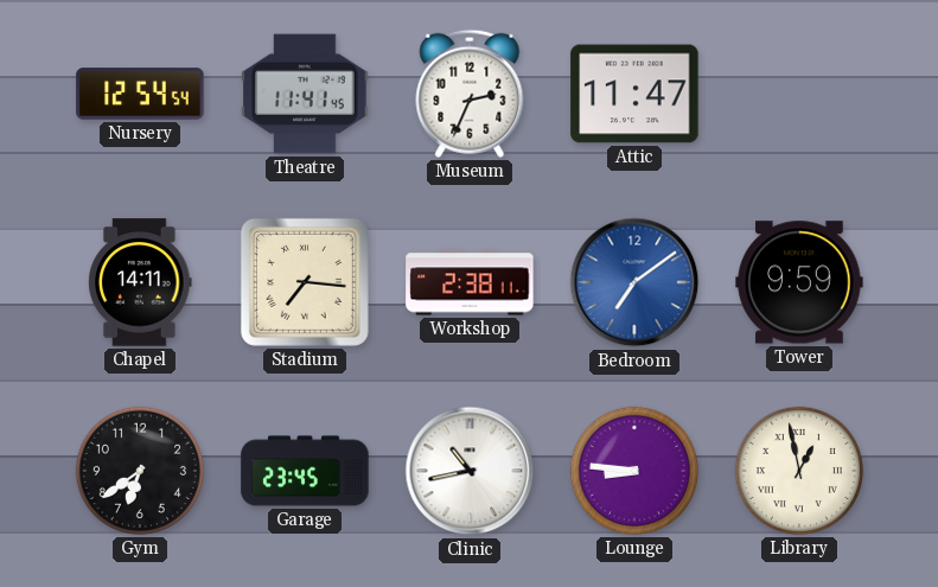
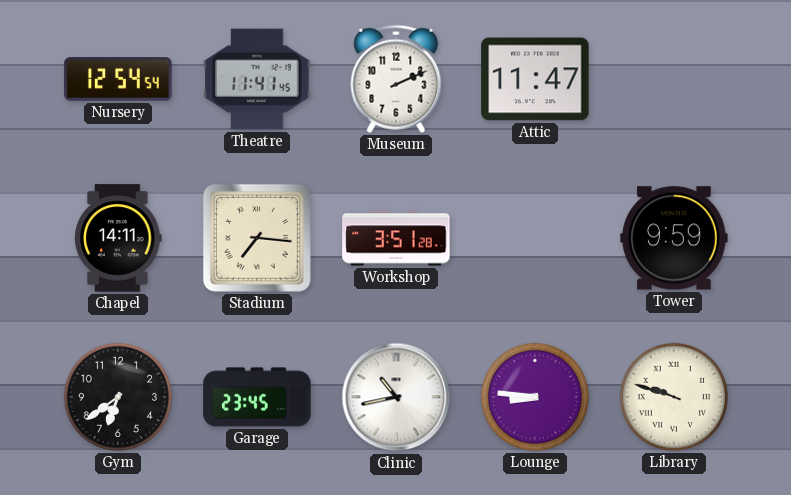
Museum: 2:34 -> 2:11 (396, 79)
Workshop: 2:38 -> 3:51 (396, 238)
Bedroom: 7:09 -> none (634, 282)
Library: 12:58 -> 9:48 (674, 397)
